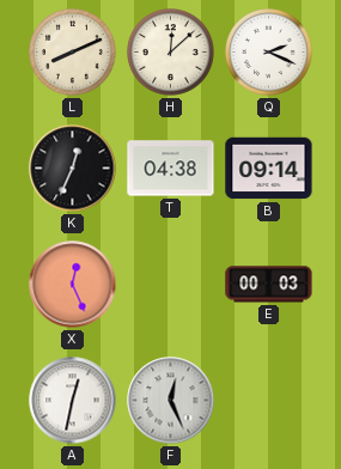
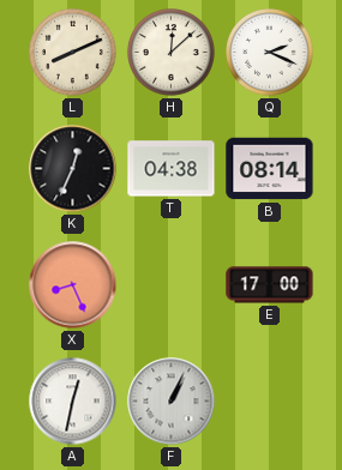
B: 09:14 -> 08:14 (270, 169)
X: 12:26 -> 8:26 (73, 285)
E: 00:03 -> 17:00 (270, 285)
F: 12:26 -> 1:04 (172, 402)
